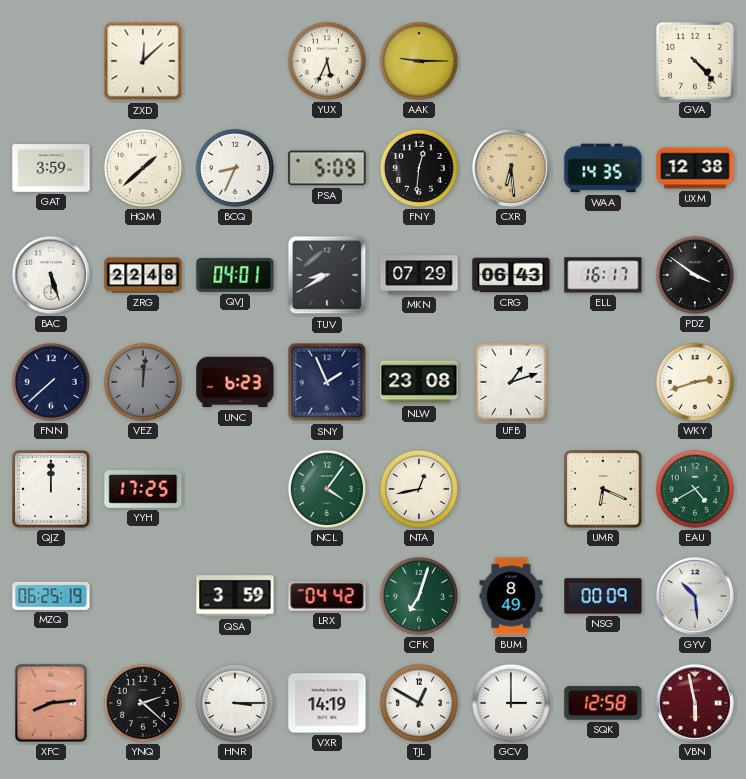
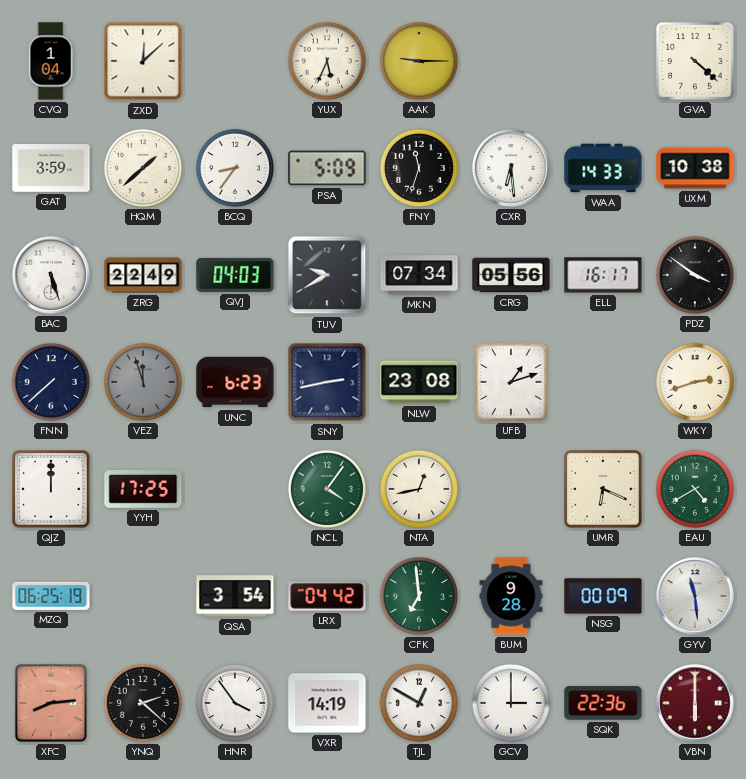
CVQ: none -> 1:04 (51, 61)
GVA: 4:23 -> 4:22 (695, 61)
BCQ: 8:34 -> 8:36 (235, 168)
FNY: 12:31 -> 11:33 (419, 168)
CXR dial: champagne -> white (512, 169)
WAA: 14:35 -> 14:33 (603, 168)
UXM: 12:38 -> 10:38 (695, 168)
ZRG: 22:48 -> 22:49 (143, 275)
QVJ: 04:01 -> 04:03 (235, 275)
TUV: 8:40 -> 9:40 (327, 275)
MKN: 07:29 -> 07:34 (419, 275)
CRG: 06:43 -> 05:56 (511, 275)
VEZ: 12:01 -> 11:57 (143, 382)
SNY: 1:56 -> 2:43 (327, 382)
QSA: 3:59 -> 3:54 (235, 596)
CFK: 7:03 -> 6:59 (419, 596)
BUM: 8:49 -> 9:28 (511, 596)
GYV: 10:29 -> 11:29 (696, 597)
HNR: 3:15 -> 3:54 (235, 703)
SQK: 12:58 -> 22:36 (603, 703)
VBN: 5:58 -> 6:00 (696, 704)
